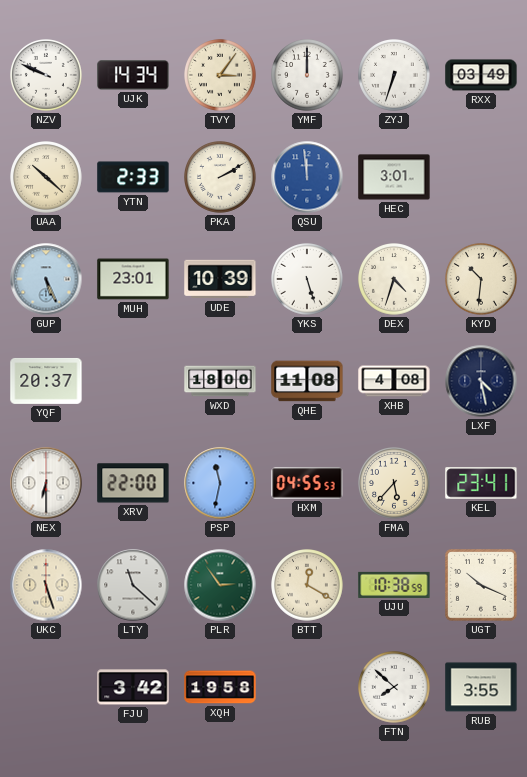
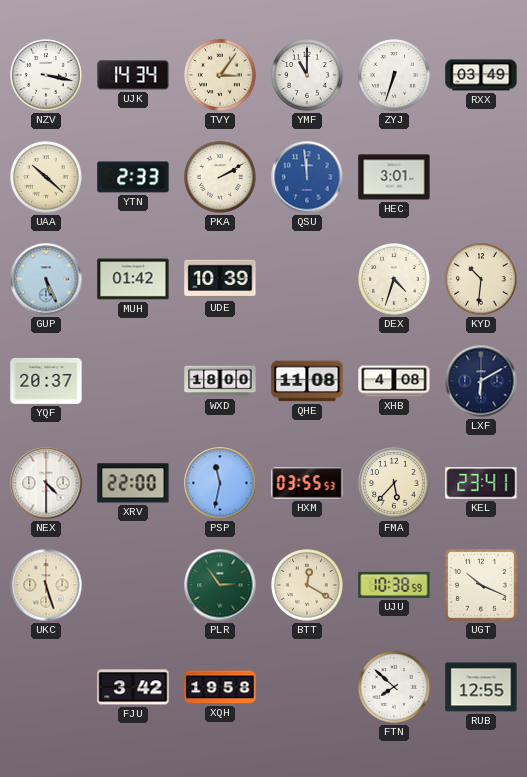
NZV: 9:49 -> 3:17 (47, 76)
YMF: 12:00 -> 11:00 (308, 76)
MUH: 23:01 -> 01:42 (133, 279)
YKS: 5:27 -> none (308, 280)
LXF: 4:28 -> 6:10 (481, 381)
NEX: 6:30 -> 4:30 (46, 483)
HXM: 04:55 -> 03:55 (307, 483)
LTY: 11:22 -> none (133, 585)
RUB: 3:55 -> 12:55 (481, 687)
